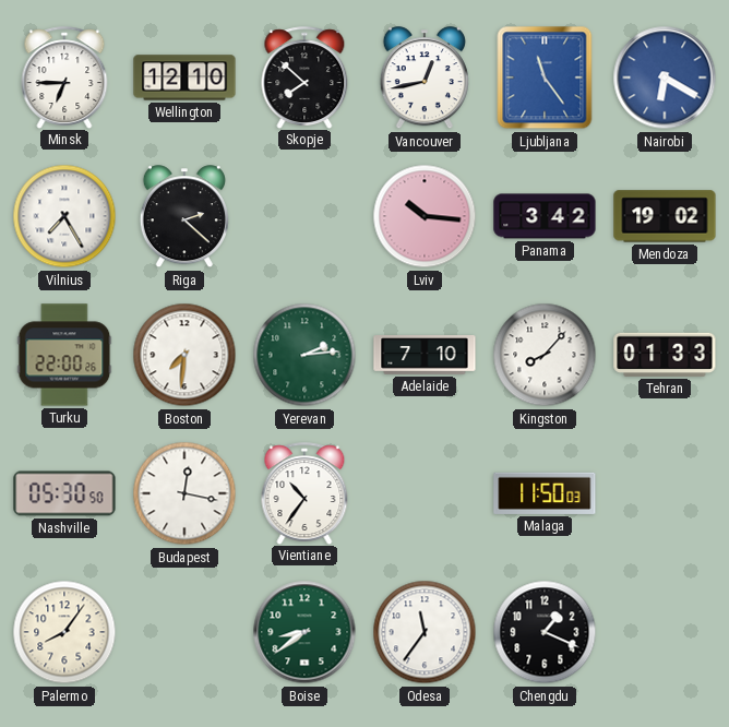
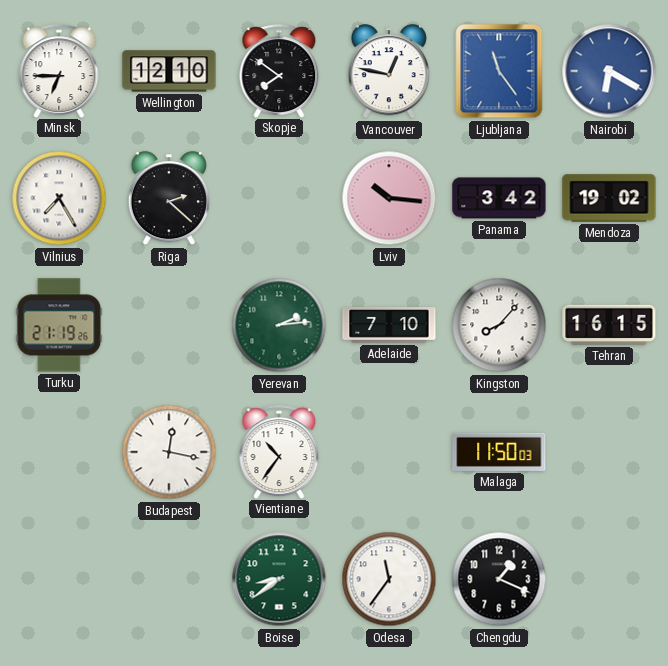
Skopje: 7:52 -> 7:51 (279, 71)
Vancouver: 12:43 -> 12:47 (389, 72)
Turku: 22:00 -> 21:19 (59, 325)
Boston: 7:31 -> none (184, 355)
Tehran: 01:33 -> 16:15 (609, 325)
Nashville: 05:30 -> none (64, 493)
Palermo: 8:06 -> none (64, 632)
